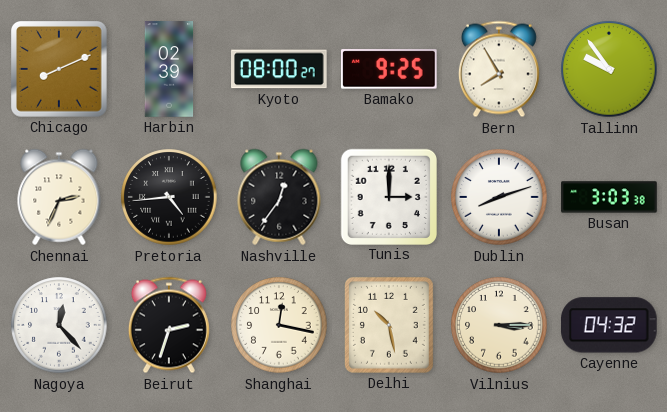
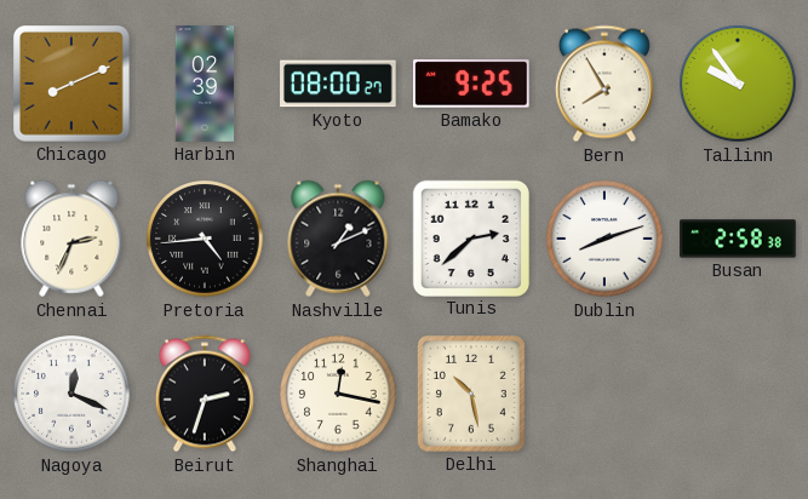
Nashville: 12:36 -> 1:11 (338, 239)
Tunis: 3:00 -> 2:38 (470, 237)
Busan: 3:03 -> 2:58 (738, 239)
Nagoya: 12:23 -> 12:19 (71, 394)
Vilnius: 3:15 -> none (499, 325)
Cayenne: 04:32 -> none (610, 325)
